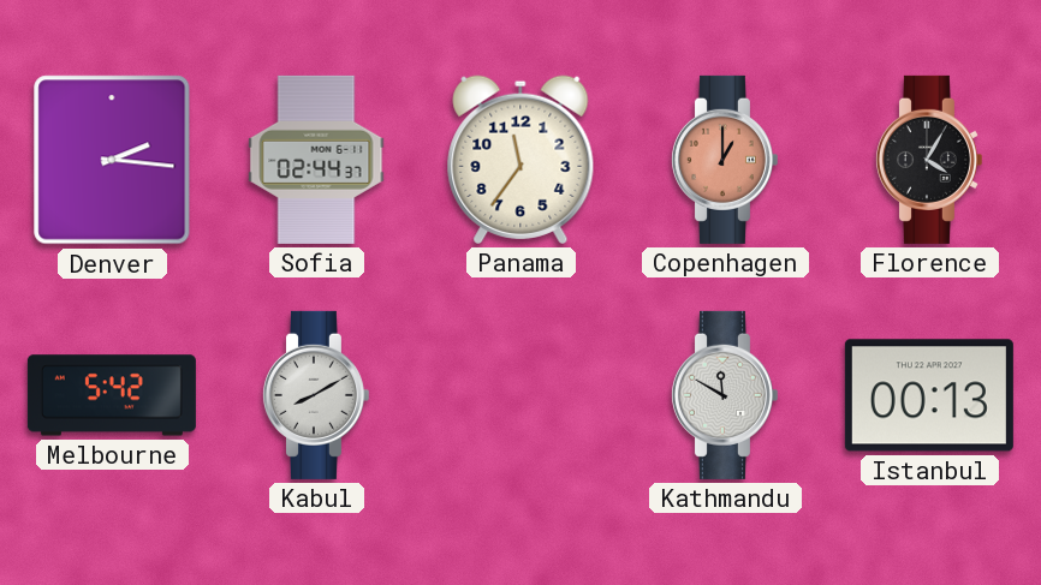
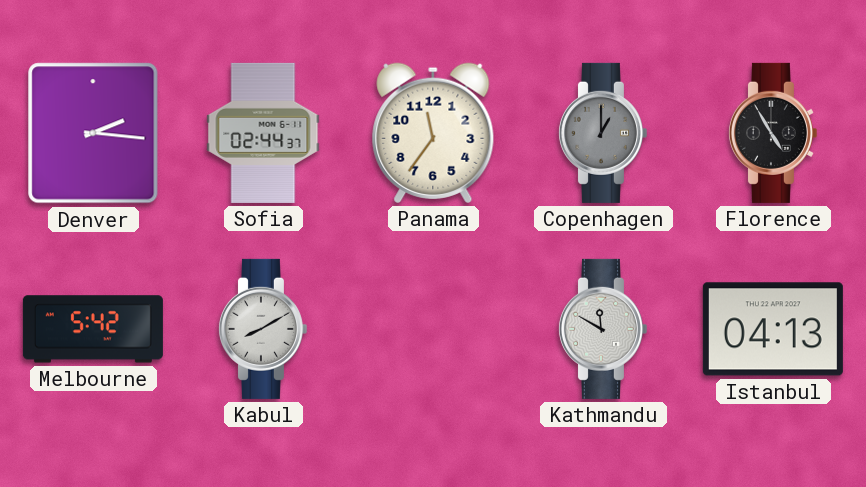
Copenhagen dial: salmon -> grey (602, 133)
Florence: 4:05 -> 4:55 (772, 133)
Istanbul: 00:13 -> 04:13 (773, 329)
